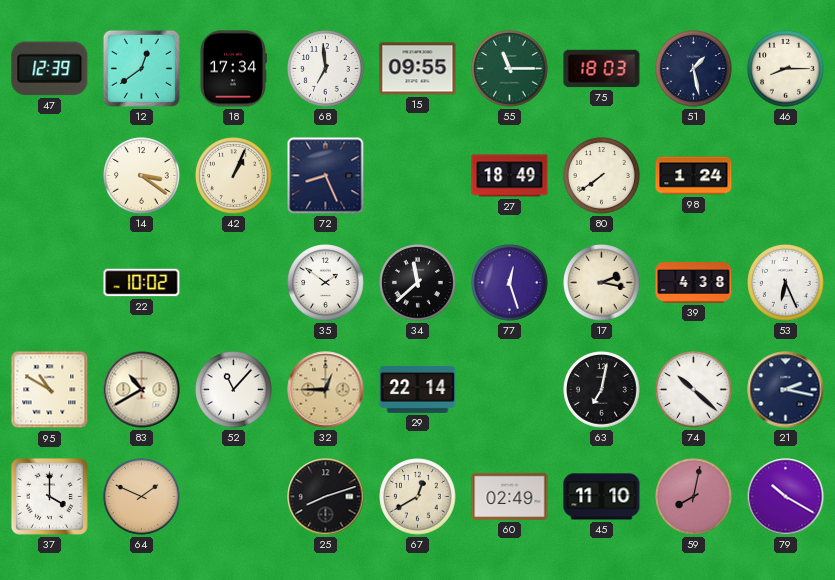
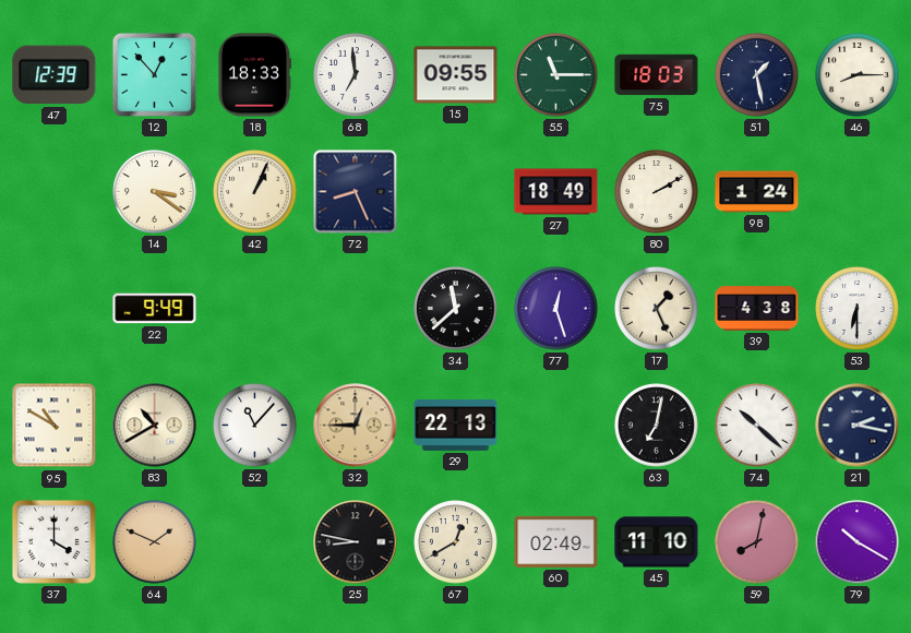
12: 12:39 -> 12:53 (154, 74)
18: 17:34 -> 18:33 (254, 75)
80: 7:39 -> 2:10 (657, 192)
22: 10:02 -> 9:49 (155, 309)
35: 1:51 -> none (326, 283)
17: 2:17 -> 1:26 (657, 309)
53: 6:26 -> 6:30 (858, 309)
29: 22:14 -> 22:13 (456, 425)
25: 8:12 -> 8:47 (356, 542)
